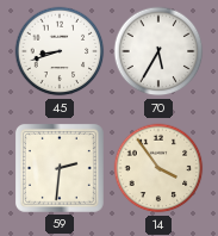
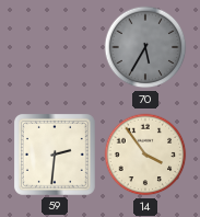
45: 8:42 -> none (60, 51)
70 dial: white -> grey (145, 47)
